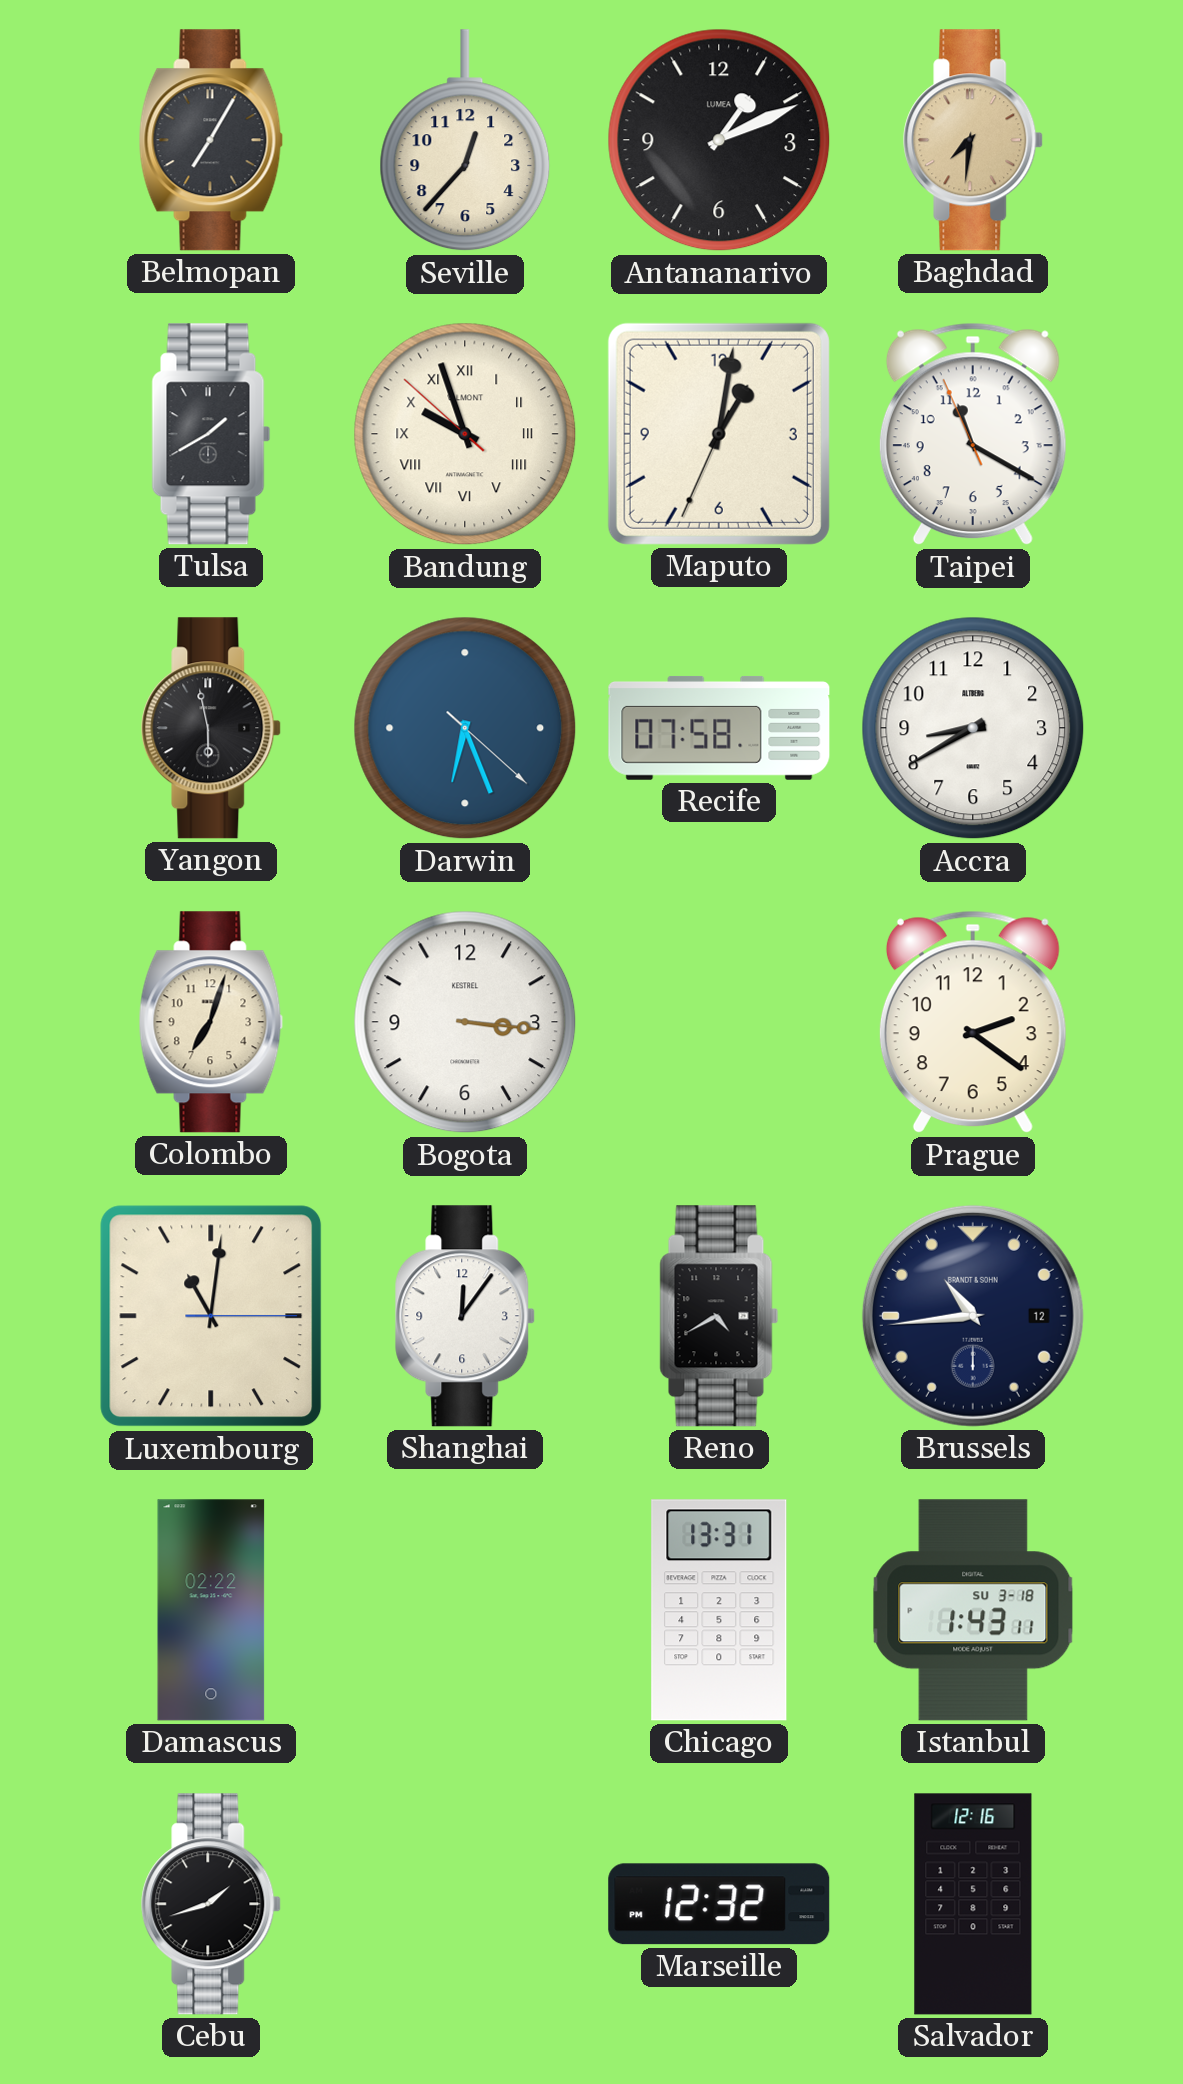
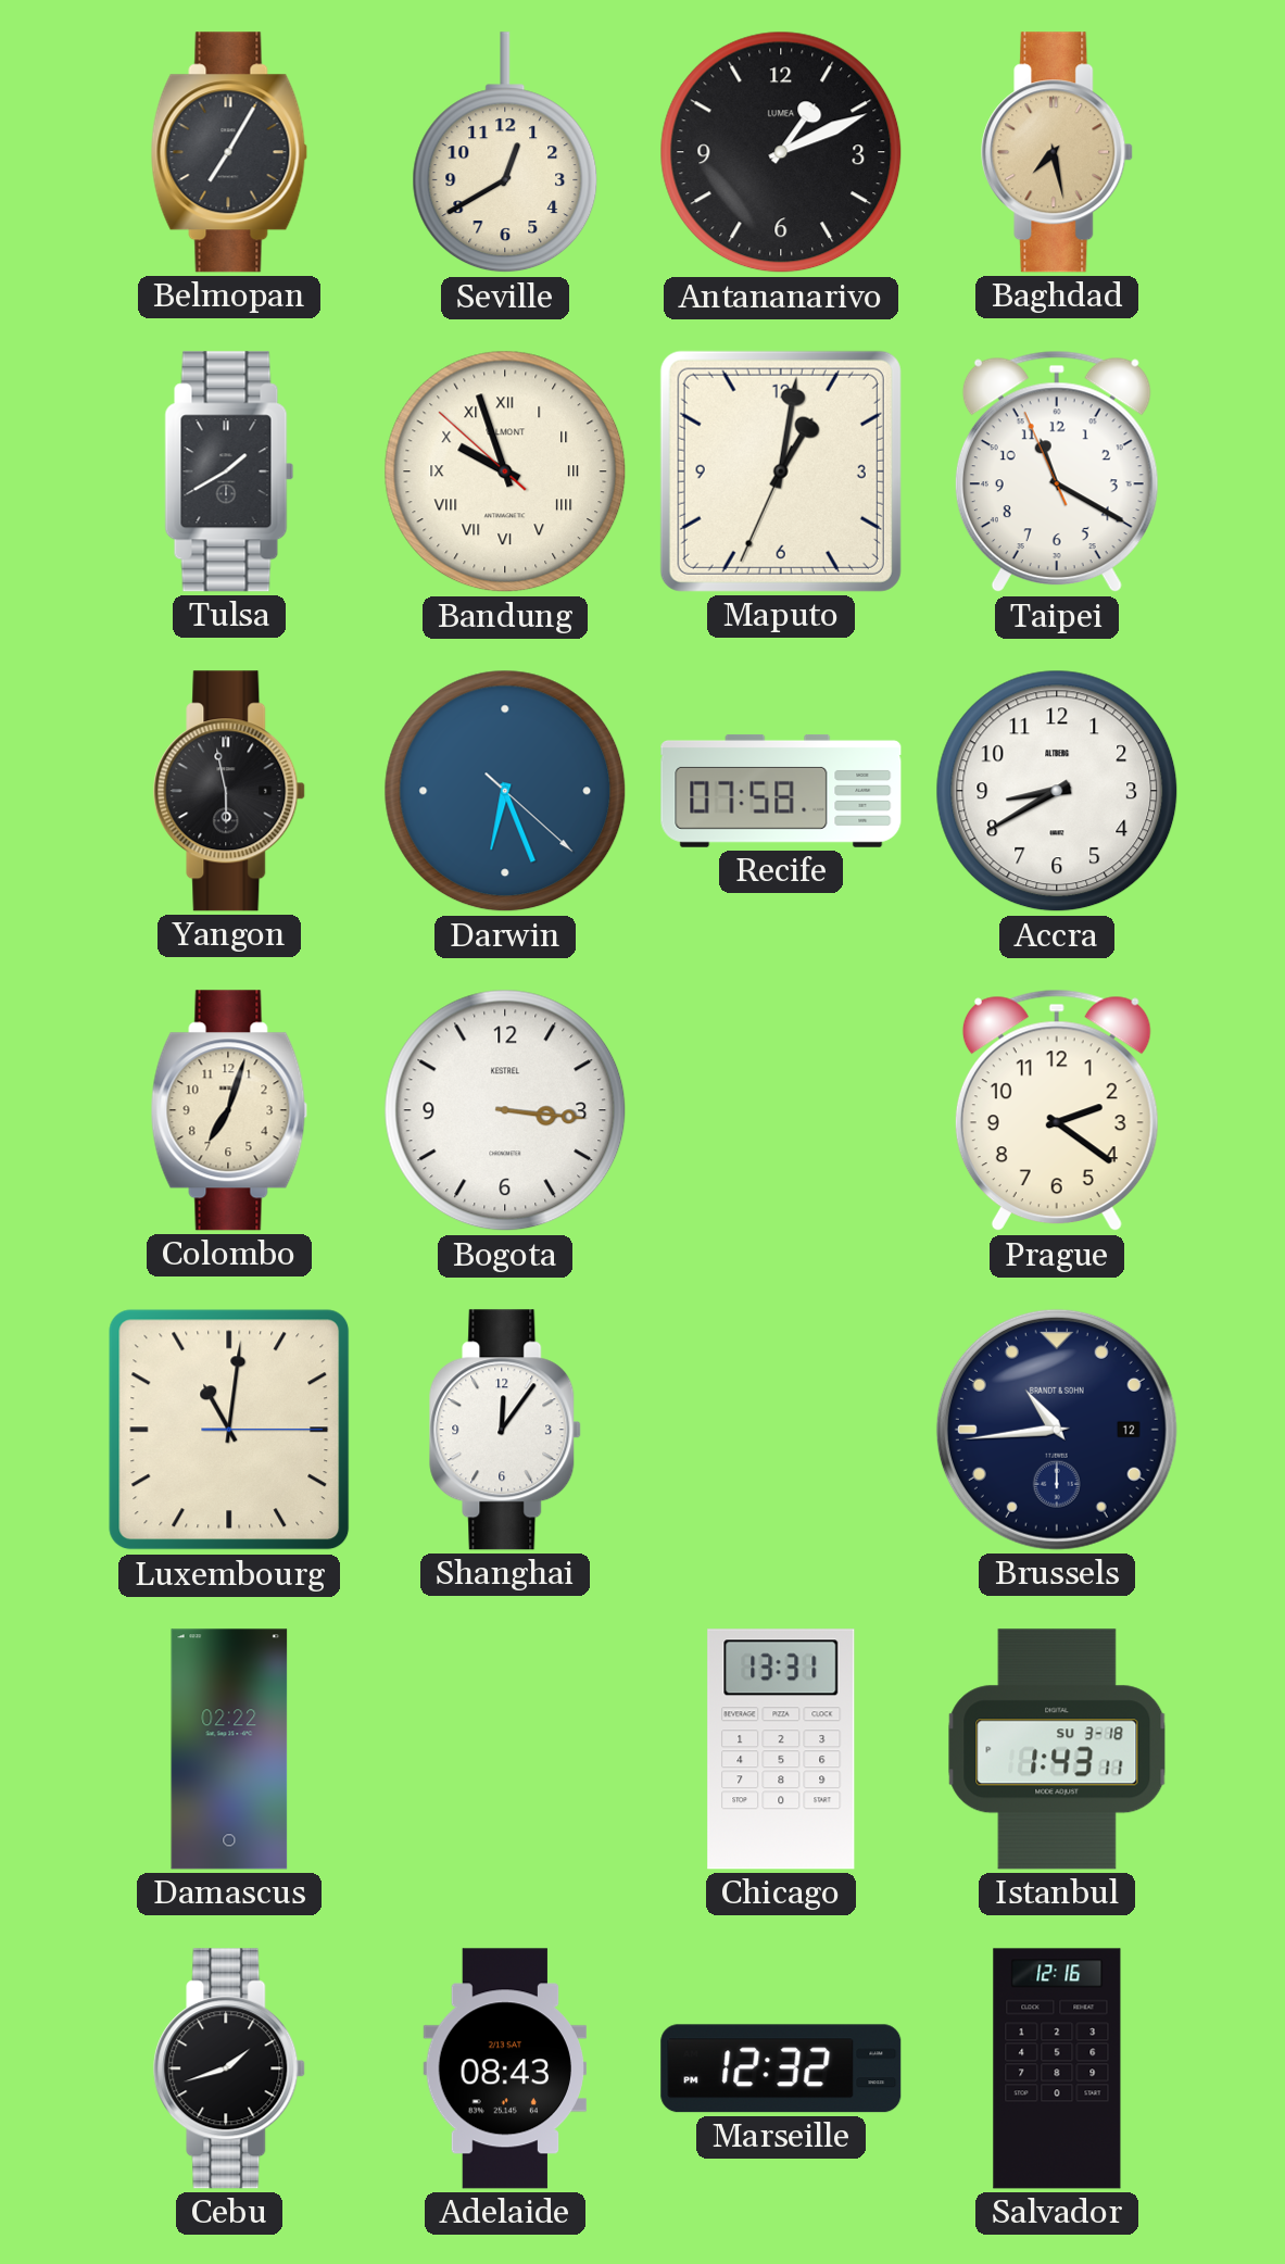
Seville: 12:37 -> 12:40 (505, 153)
Baghdad: 7:31 -> 7:28 (1058, 152)
Reno: 4:40 -> none (719, 1316)
Adelaide: none -> 08:43 (505, 2068)
